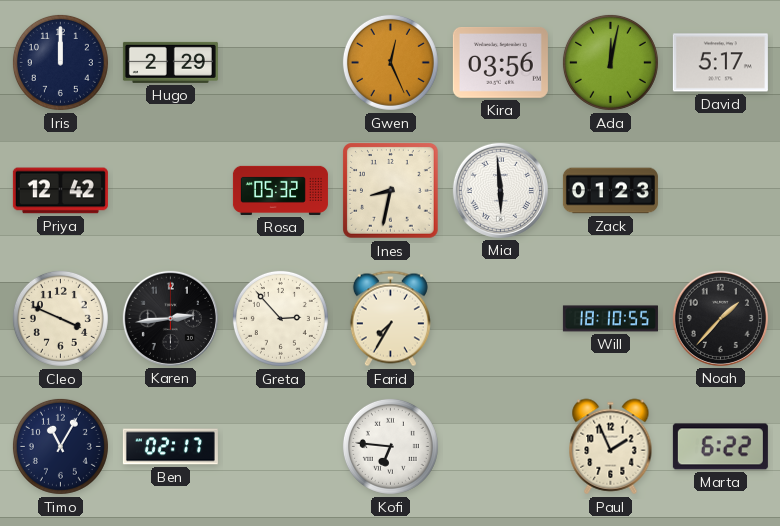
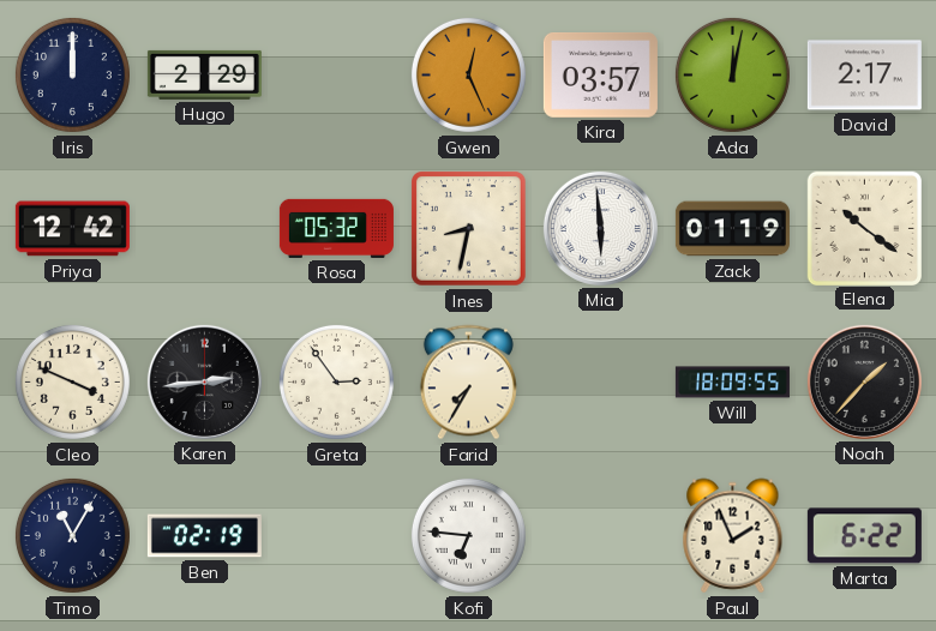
Kira: 03:56 -> 03:57 (600, 76)
David: 5:17 -> 2:17 (864, 76)
Zack: 01:23 -> 01:19 (732, 229)
Elena: none -> 10:21 (864, 228)
Greta: 2:53 -> 2:54 (336, 381)
Will: 18:10 -> 18:09 (732, 383)
Ben: 02:17 -> 02:19 (204, 536)
